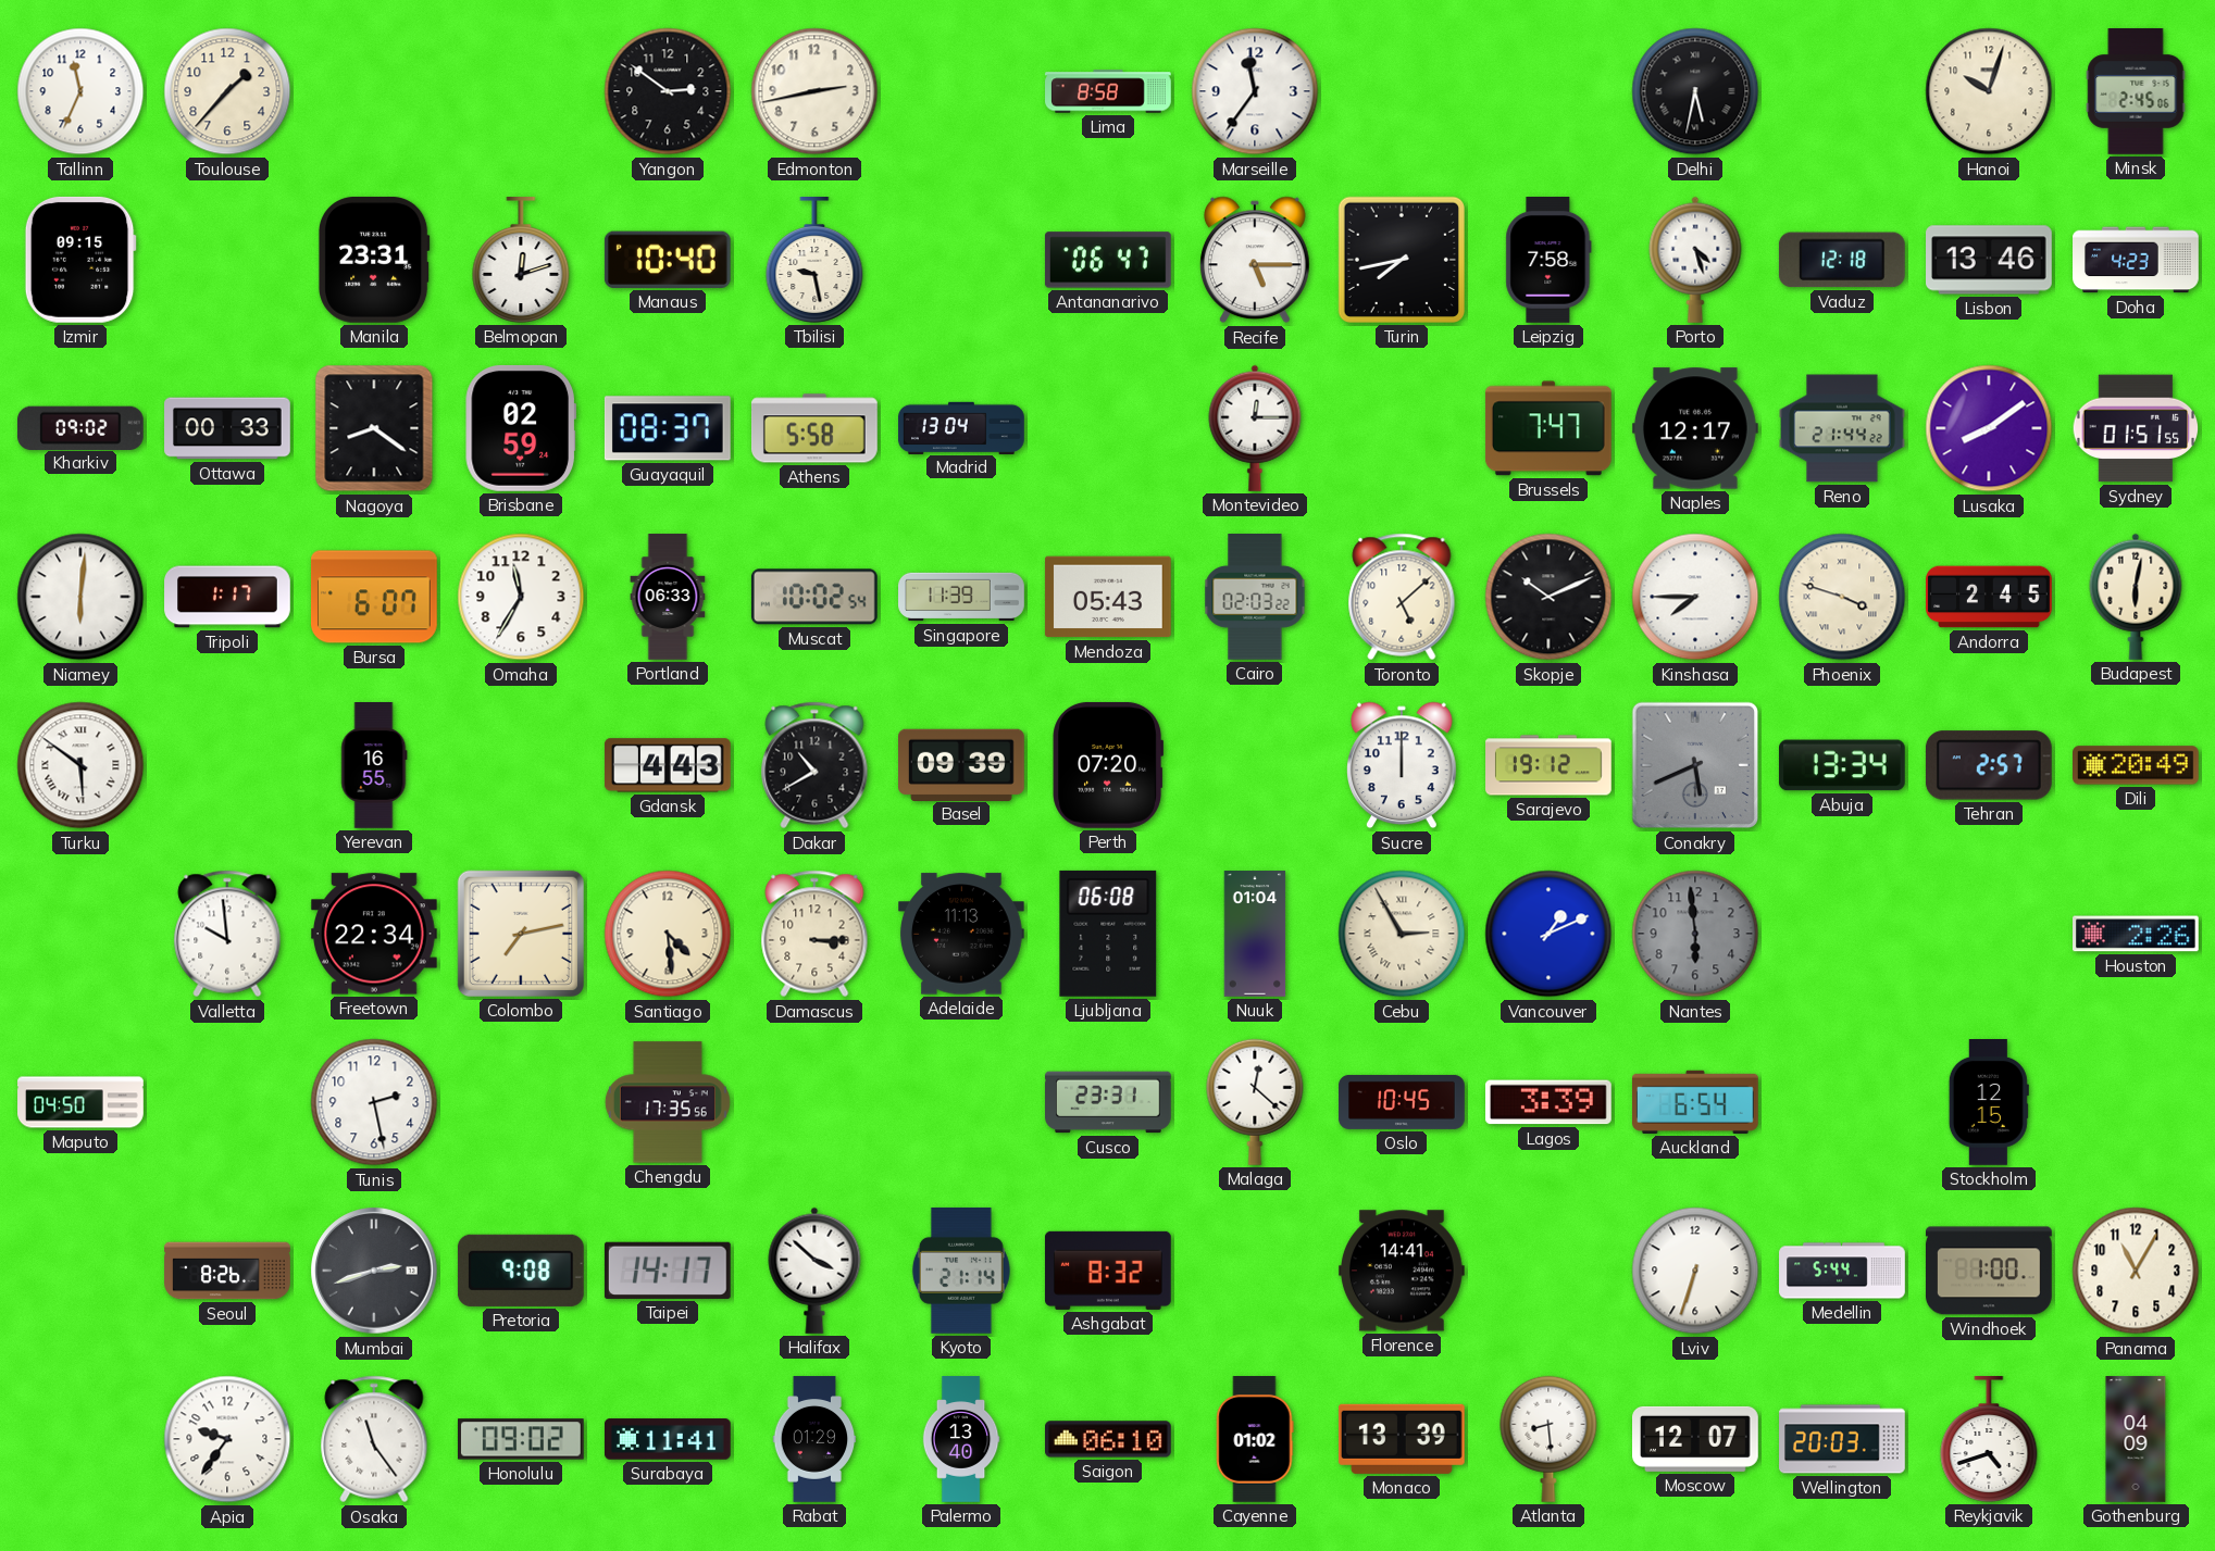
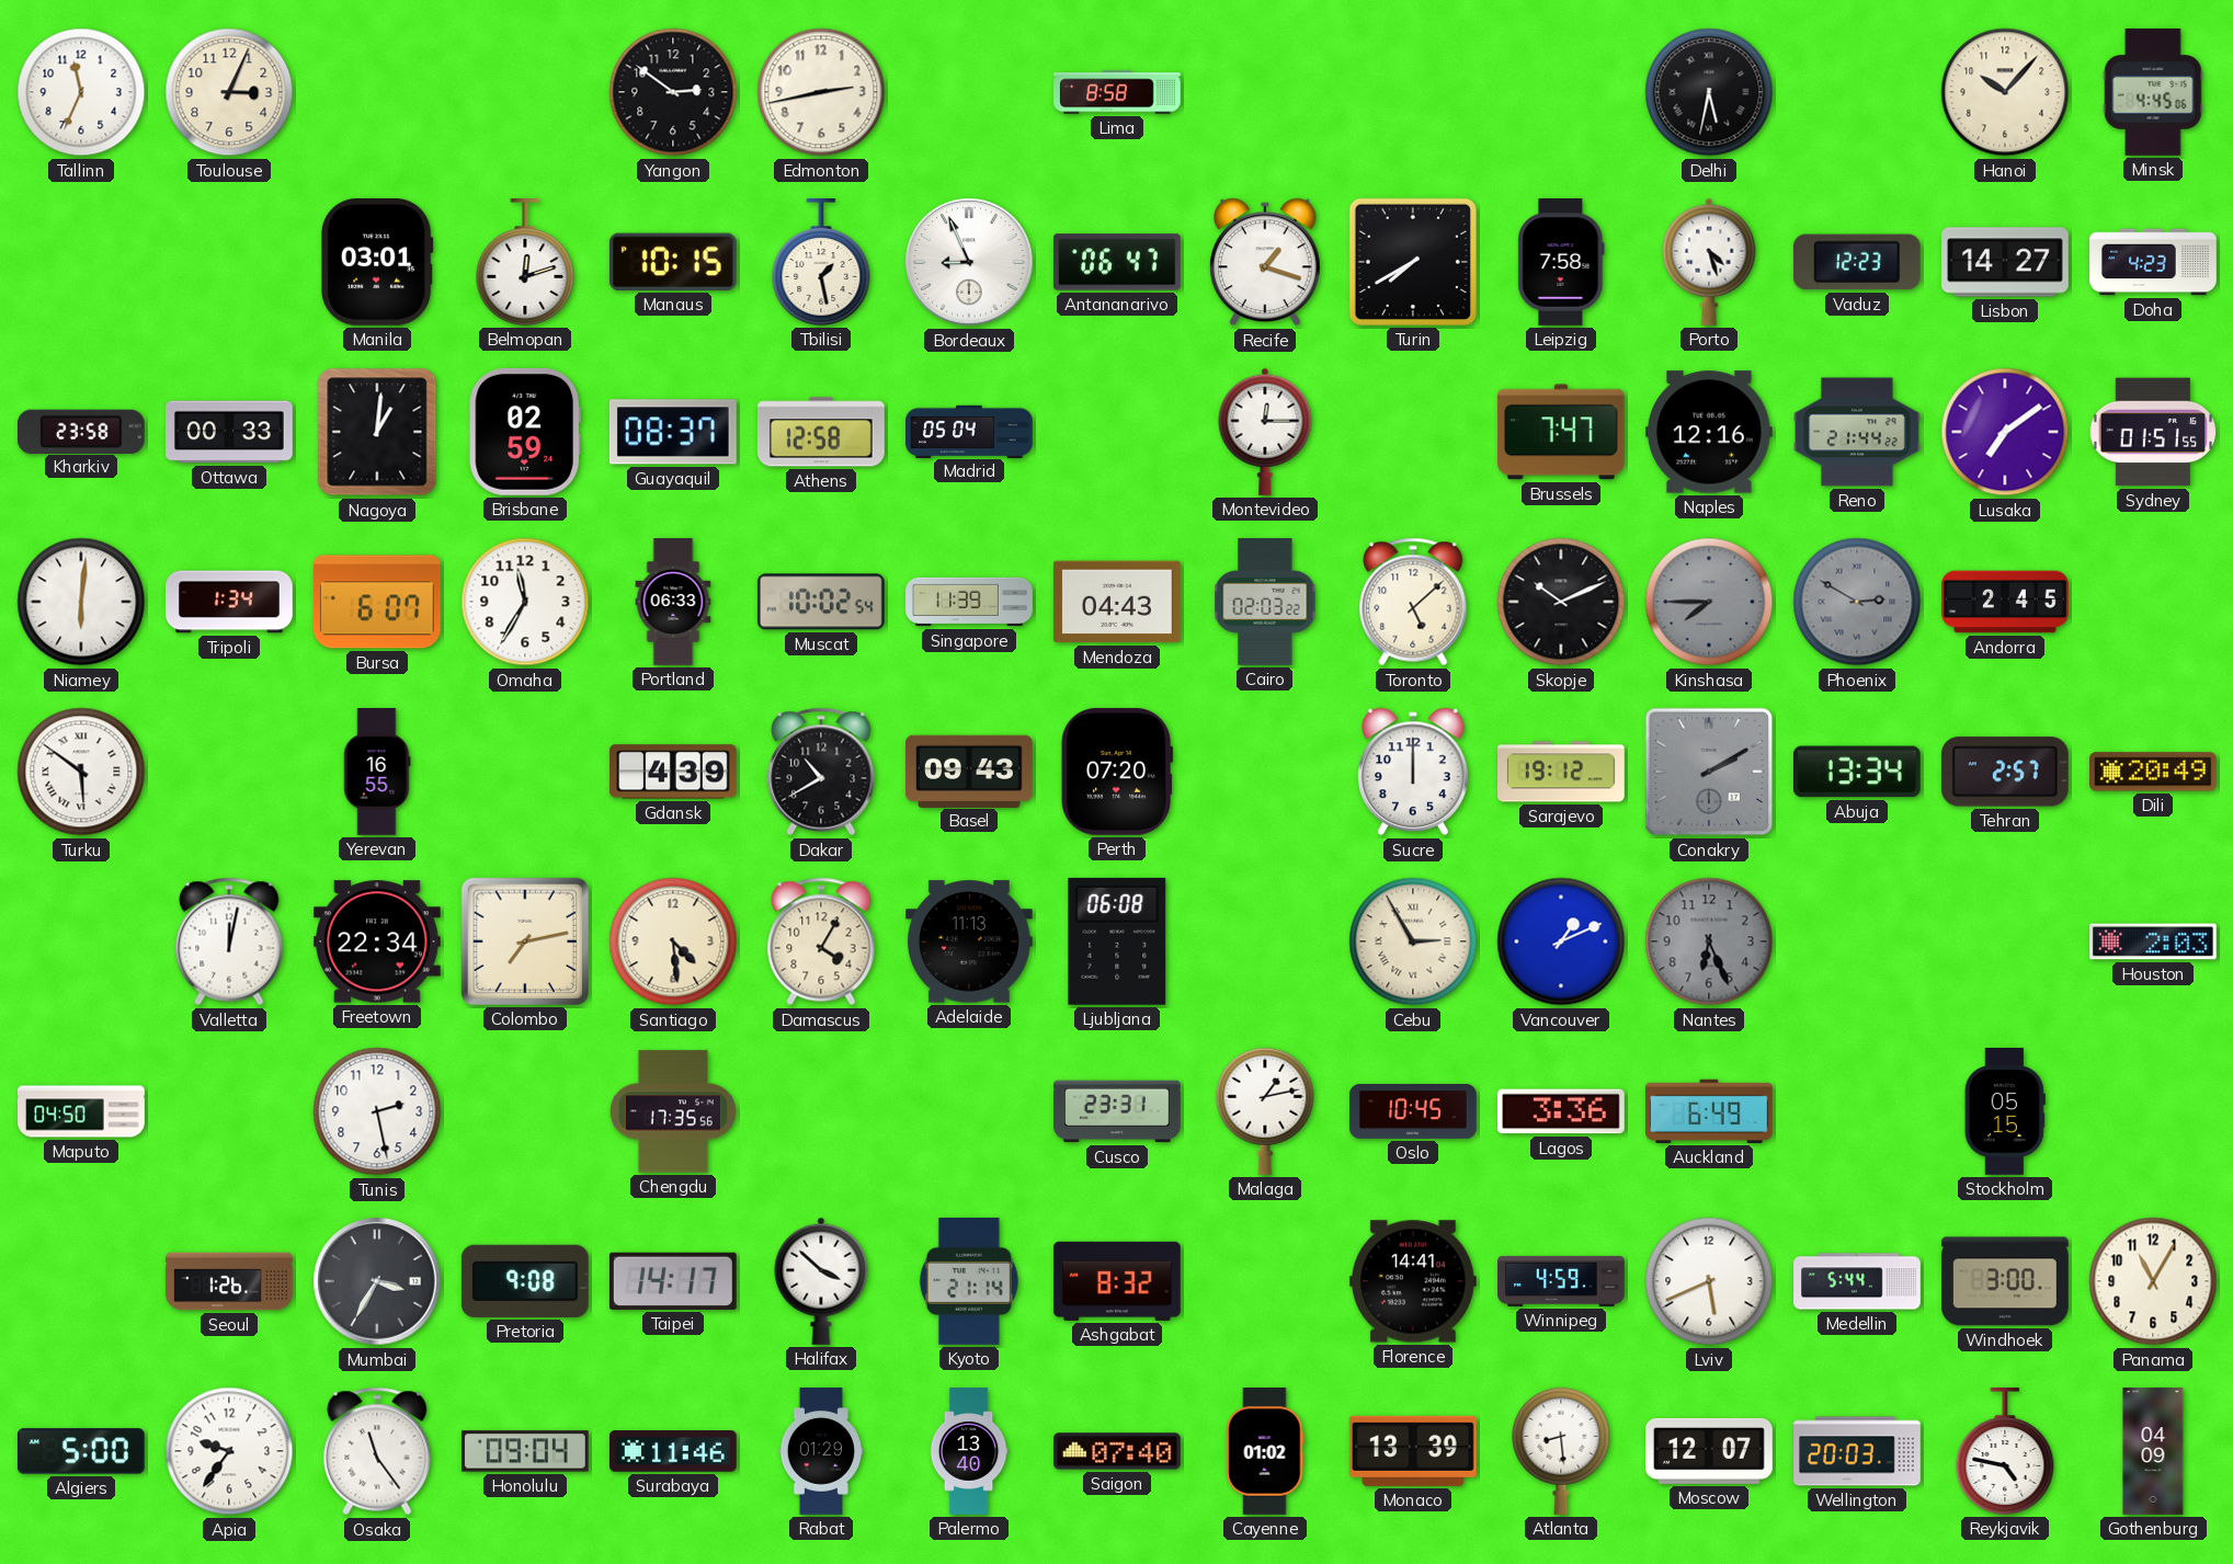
Toulouse: 1:37 -> 3:04 (229, 92)
Marseille: 11:36 -> none (1255, 91)
Hanoi: 10:03 -> 10:07 (2005, 92)
Minsk: 2:45 -> 4:45 (2153, 93)
Izmir: 09:15 -> none (80, 260)
Manila: 23:31 -> 03:01 (378, 262)
Manaus: 10:40 -> 10:15 (673, 262)
Tbilisi: 9:28 -> 1:28 (821, 263)
Bordeaux: none -> 8:56 (969, 262)
Recife: 5:15 -> 1:18 (1266, 262)
Turin: 7:43 -> 7:40 (1413, 262)
Vaduz: 12:18 -> 12:23 (1857, 262)
Lisbon: 13:46 -> 14:27 (2006, 262)
Kharkiv: 09:02 -> 23:58 (81, 431)
Nagoya: 8:21 -> 1:01 (377, 432)
Athens: 5:58 -> 12:58 (821, 432)
Madrid: 13:04 -> 05:04 (969, 431)
Naples: 12:17 -> 12:16 (1709, 432)
Lusaka: 8:09 -> 7:09 (2005, 432)
Tripoli: 1:17 -> 1:34 (229, 602)
Mendoza: 05:43 -> 04:43 (1117, 602)
Kinshasa dial: white -> grey (1709, 602)
Phoenix: 3:48 -> 2:50 (1857, 602)
Phoenix dial: cream -> grey (1857, 602)
Budapest: 6:02 -> none (2136, 597)
Gdansk: 4:43 -> 4:39 (673, 772)
Basel: 09:39 -> 09:43 (970, 770)
Conakry: 5:41 -> 2:10 (1709, 772)
Valletta: 9:59 -> 12:02 (229, 941)
Damascus: 3:15 -> 4:05 (821, 941)
Nuuk: 01:04 -> none (1255, 934)
Nantes: 5:59 -> 6:26 (1709, 941)
Houston: 2:26 -> 2:03 (2154, 941)
Malaga: 12:22 -> 1:13 (1265, 1111)
Lagos: 3:39 -> 3:36 (1561, 1111)
Auckland: 6:54 -> 6:49 (1710, 1111)
Stockholm: 12:15 -> 05:15 (2005, 1112)
Seoul: 8:26 -> 1:26 (229, 1281)
Mumbai: 2:42 -> 3:35 (377, 1281)
Winnipeg: none -> 4:59 (1561, 1281)
Lviv: 6:33 -> 5:41 (1709, 1281)
Windhoek: 1:00 -> 3:00 (2005, 1281)
Algiers: none -> 5:00 (81, 1451)
Honolulu: 09:02 -> 09:04 (525, 1451)
Surabaya: 11:41 -> 11:46 (673, 1451)
Saigon: 06:10 -> 07:40 (1118, 1451)
Reykjavik: 4:42 -> 4:47 (2005, 1452)
